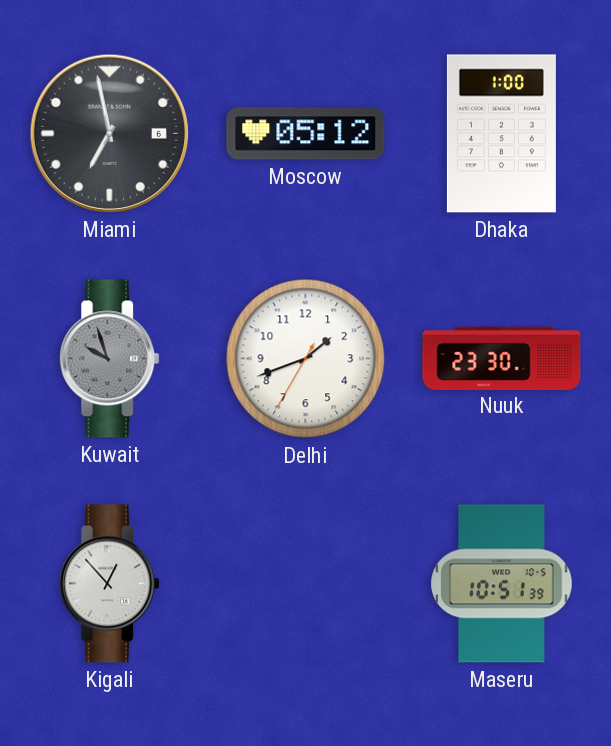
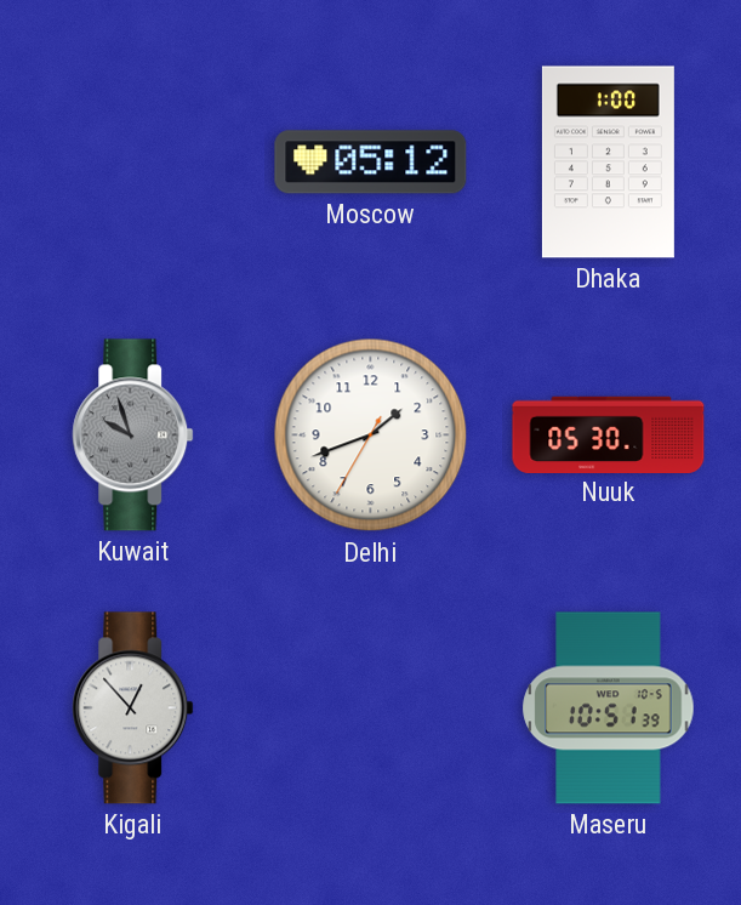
Miami: 6:58 -> none (109, 133)
Nuuk: 23:30 -> 05:30 (609, 434)
